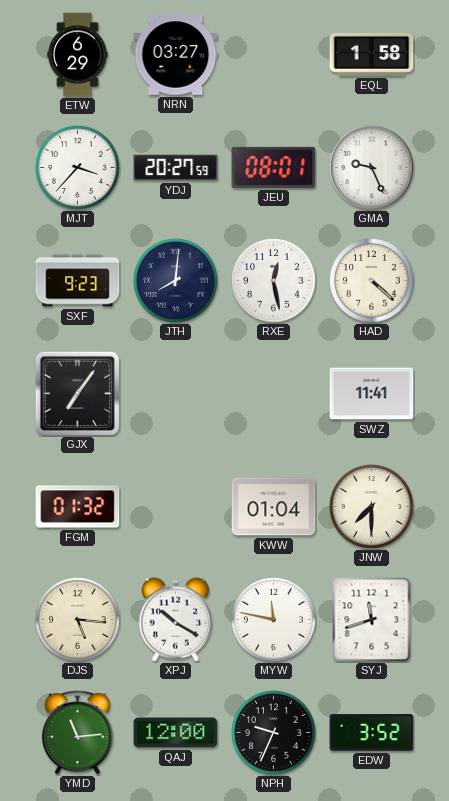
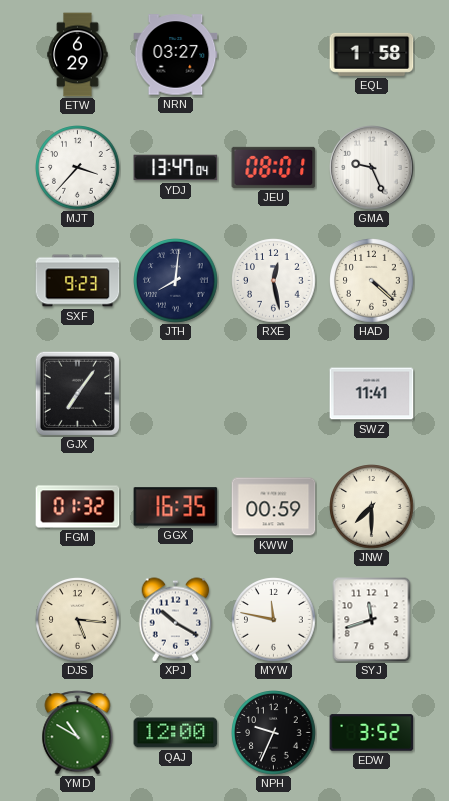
YDJ: 20:27 -> 13:47 (176, 168)
GGX: none -> 16:35 (176, 507)
KWW: 01:04 -> 00:59 (274, 507)
YMD: 11:14 -> 10:50 (78, 733)
